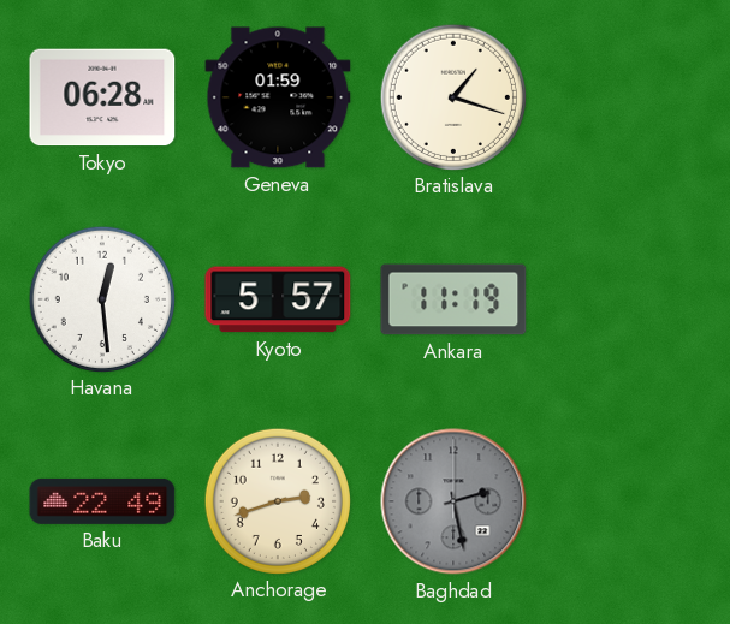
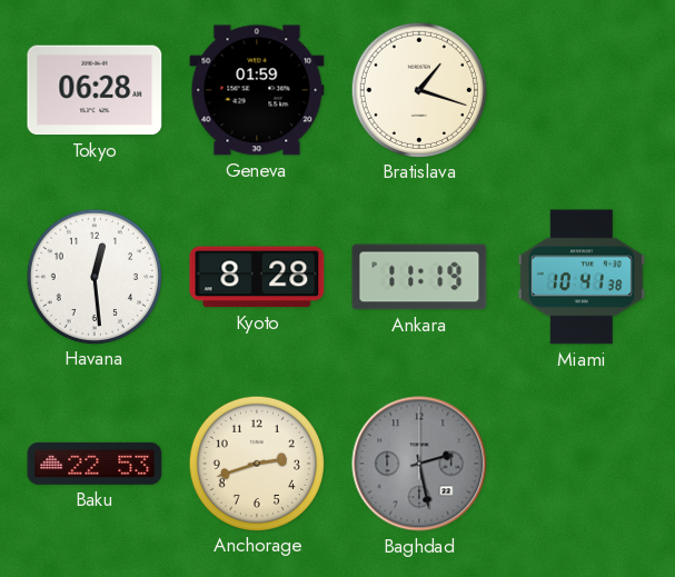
Kyoto: 5:57 -> 8:28 (257, 277)
Miami: none -> 10:41 (582, 277)
Baku: 22:49 -> 22:53 (95, 464)
